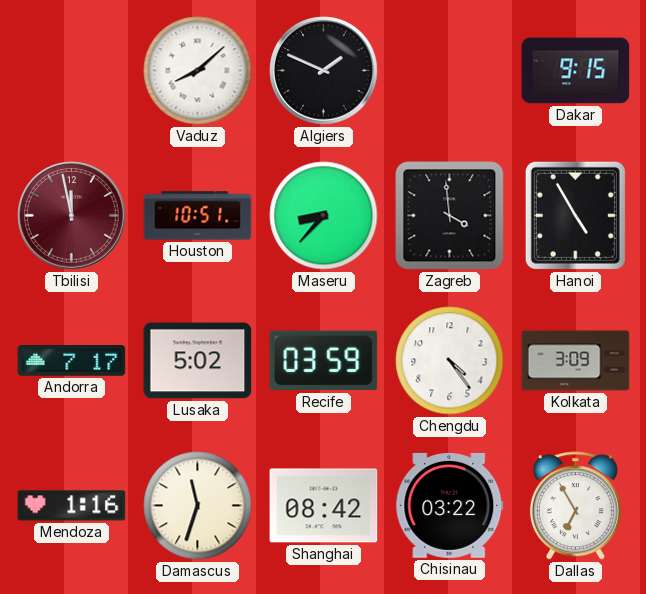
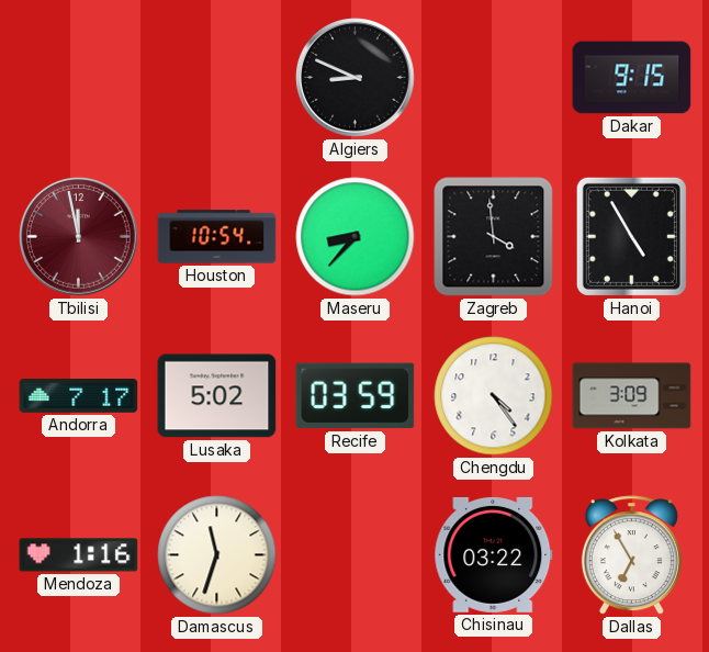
Vaduz: 8:08 -> none (198, 71)
Algiers: 1:49 -> 8:49 (356, 78)
Houston: 10:51 -> 10:54 (217, 237)
Shanghai: 08:42 -> none (324, 506)
